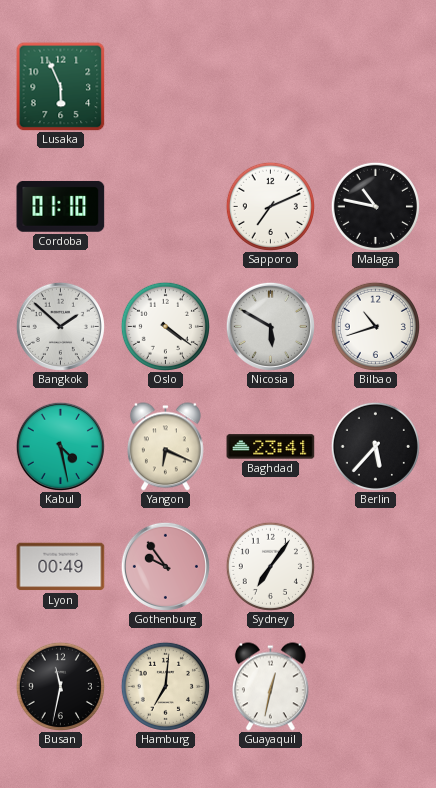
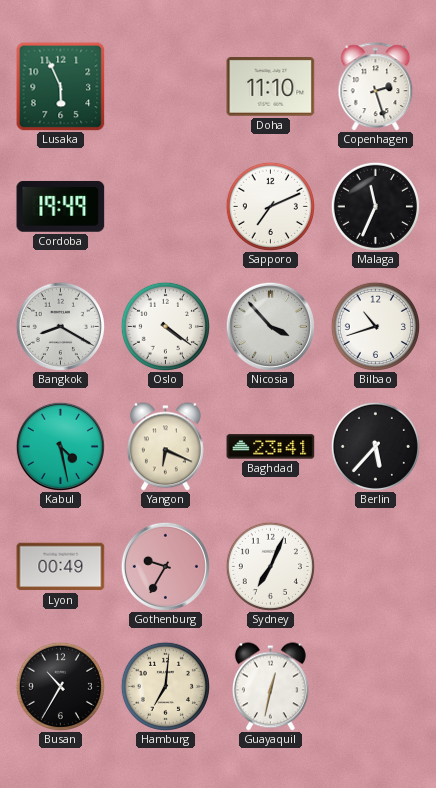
Doha: none -> 11:10 (271, 87)
Copenhagen: none -> 2:27 (376, 87)
Cordoba: 01:10 -> 19:49 (61, 206)
Malaga: 10:47 -> 11:34 (375, 206)
Bangkok: 1:52 -> 8:20 (60, 326)
Nicosia: 5:50 -> 3:53 (270, 326)
Gothenburg: 9:54 -> 9:35 (165, 566)
Sydney: 7:06 -> 7:04 (270, 566)
Busan: 11:32 -> 10:35 (60, 686)
